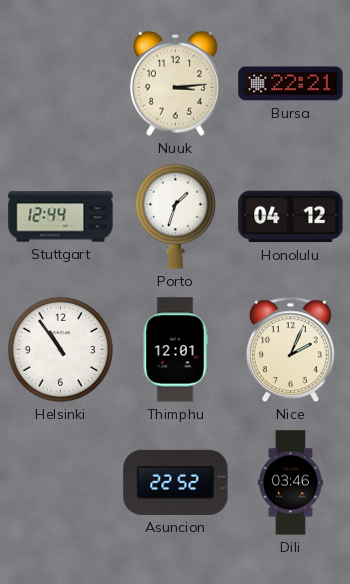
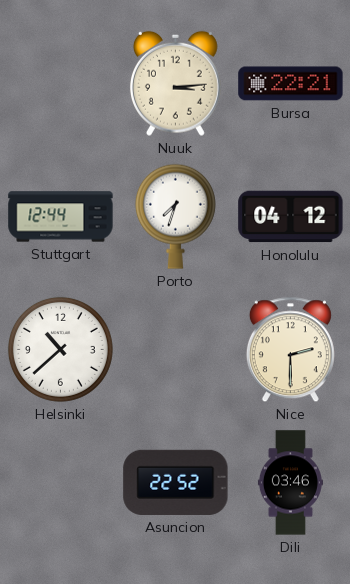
Porto: 1:33 -> 7:33 (175, 216)
Helsinki: 10:54 -> 10:38 (60, 349)
Thimphu: 12:01 -> none (175, 350)
Nice: 2:04 -> 2:30 (290, 350)
